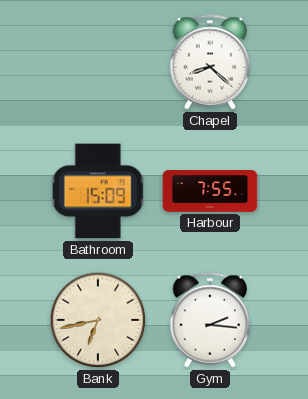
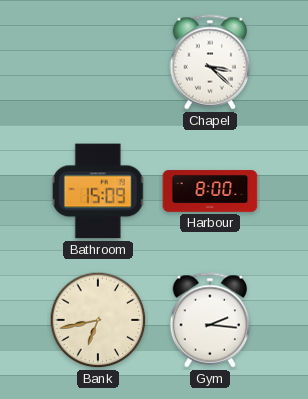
Chapel: 8:22 -> 3:22 (210, 62)
Harbour: 7:55 -> 8:00 (210, 191)
